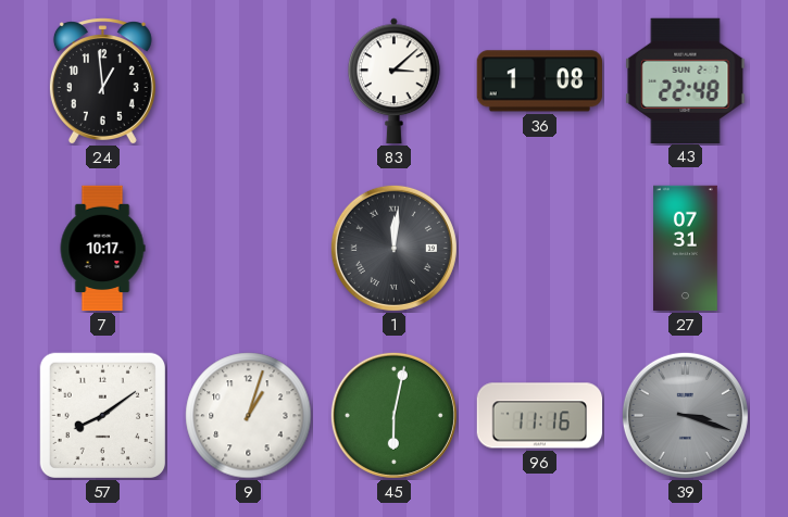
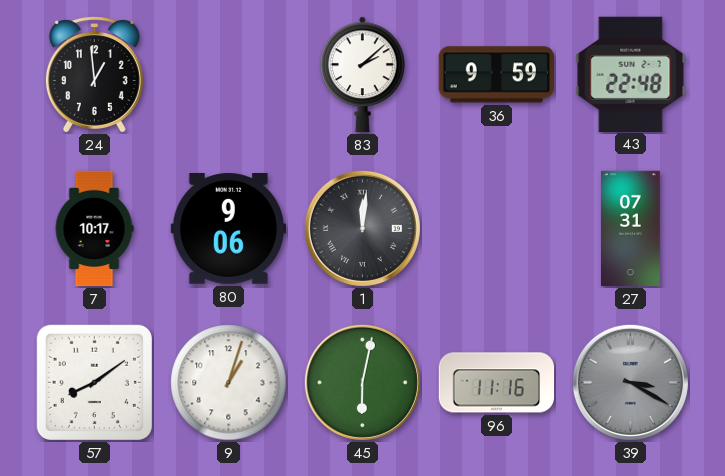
83: 3:08 -> 2:08 (363, 75)
36: 1:08 -> 9:59 (496, 75)
80: none -> 9:06 (228, 229)
39: 3:18 -> 3:20 (630, 382)
